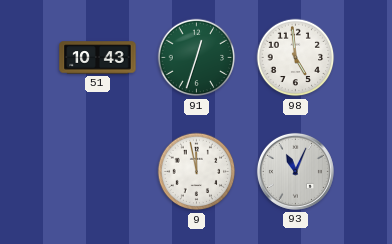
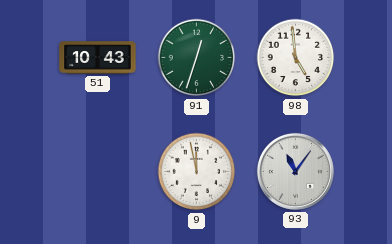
93: 11:04 -> 11:06 (295, 171)
